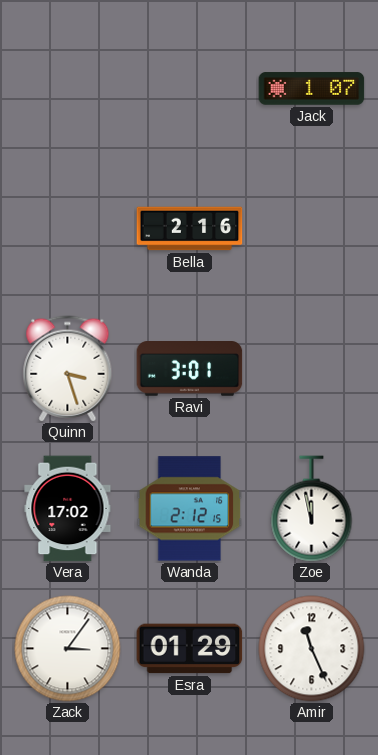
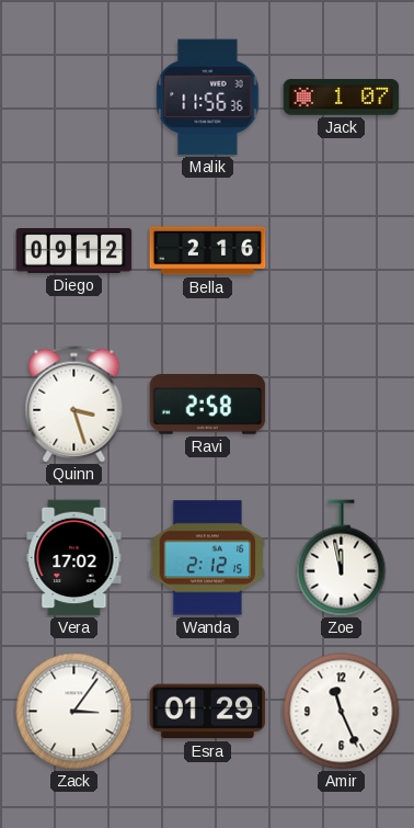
Malik: none -> 11:56 (208, 98)
Diego: none -> 09:12 (74, 251)
Ravi: 3:01 -> 2:58 (208, 405)
